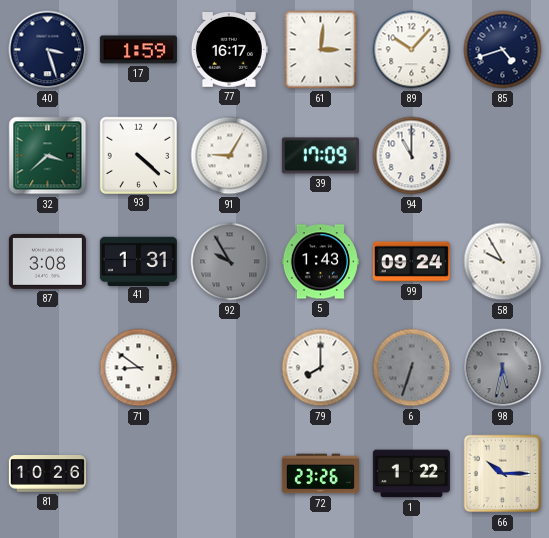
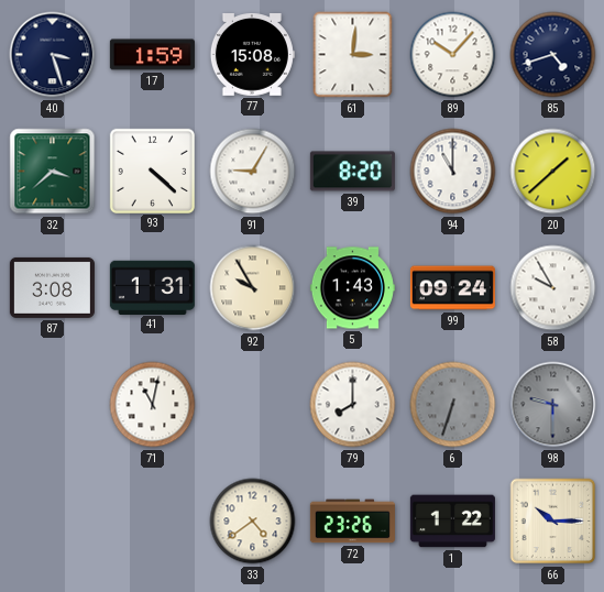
77: 16:17 -> 15:08 (252, 55)
39: 17:09 -> 8:20 (352, 172)
20: none -> 1:38 (553, 172)
92 dial: grey -> cream (253, 288)
71: 8:51 -> 11:02 (153, 405)
98: 5:32 -> 9:30 (553, 405)
81: 10:26 -> none (47, 474)
33: none -> 4:39 (253, 522)
